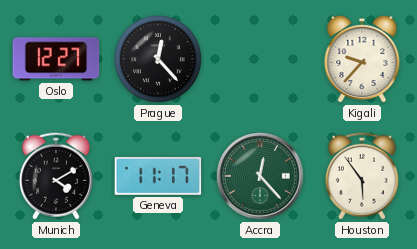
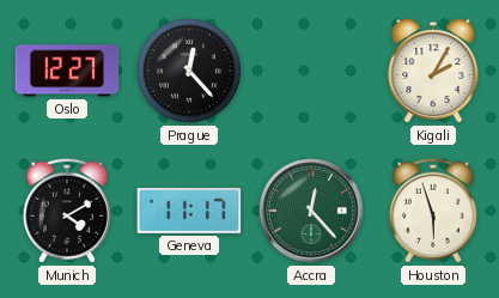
Kigali: 9:37 -> 2:05 (433, 71)
Houston: 5:54 -> 5:57 (433, 211)
